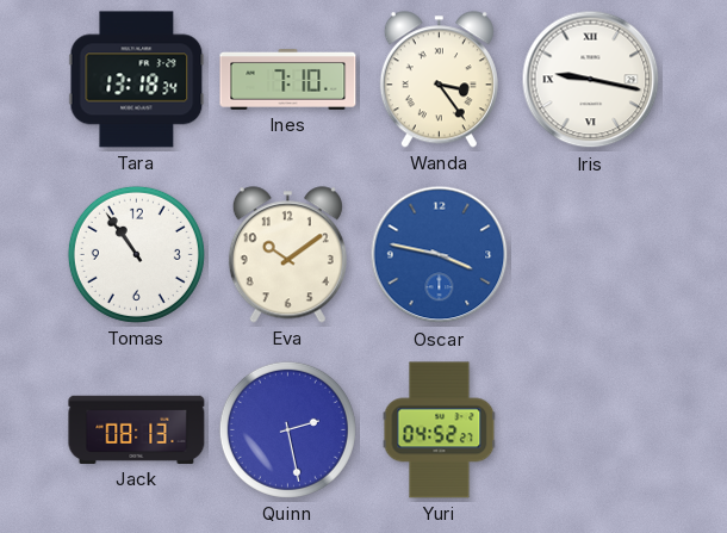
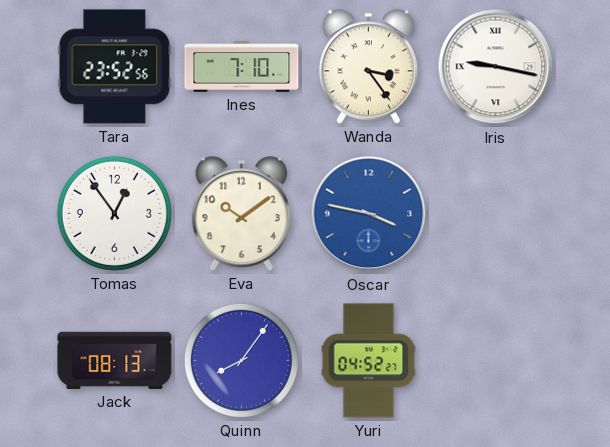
Tara: 13:18 -> 23:52 (115, 67)
Tomas: 10:54 -> 12:54 (114, 213)
Quinn: 2:28 -> 8:06 (241, 360)
